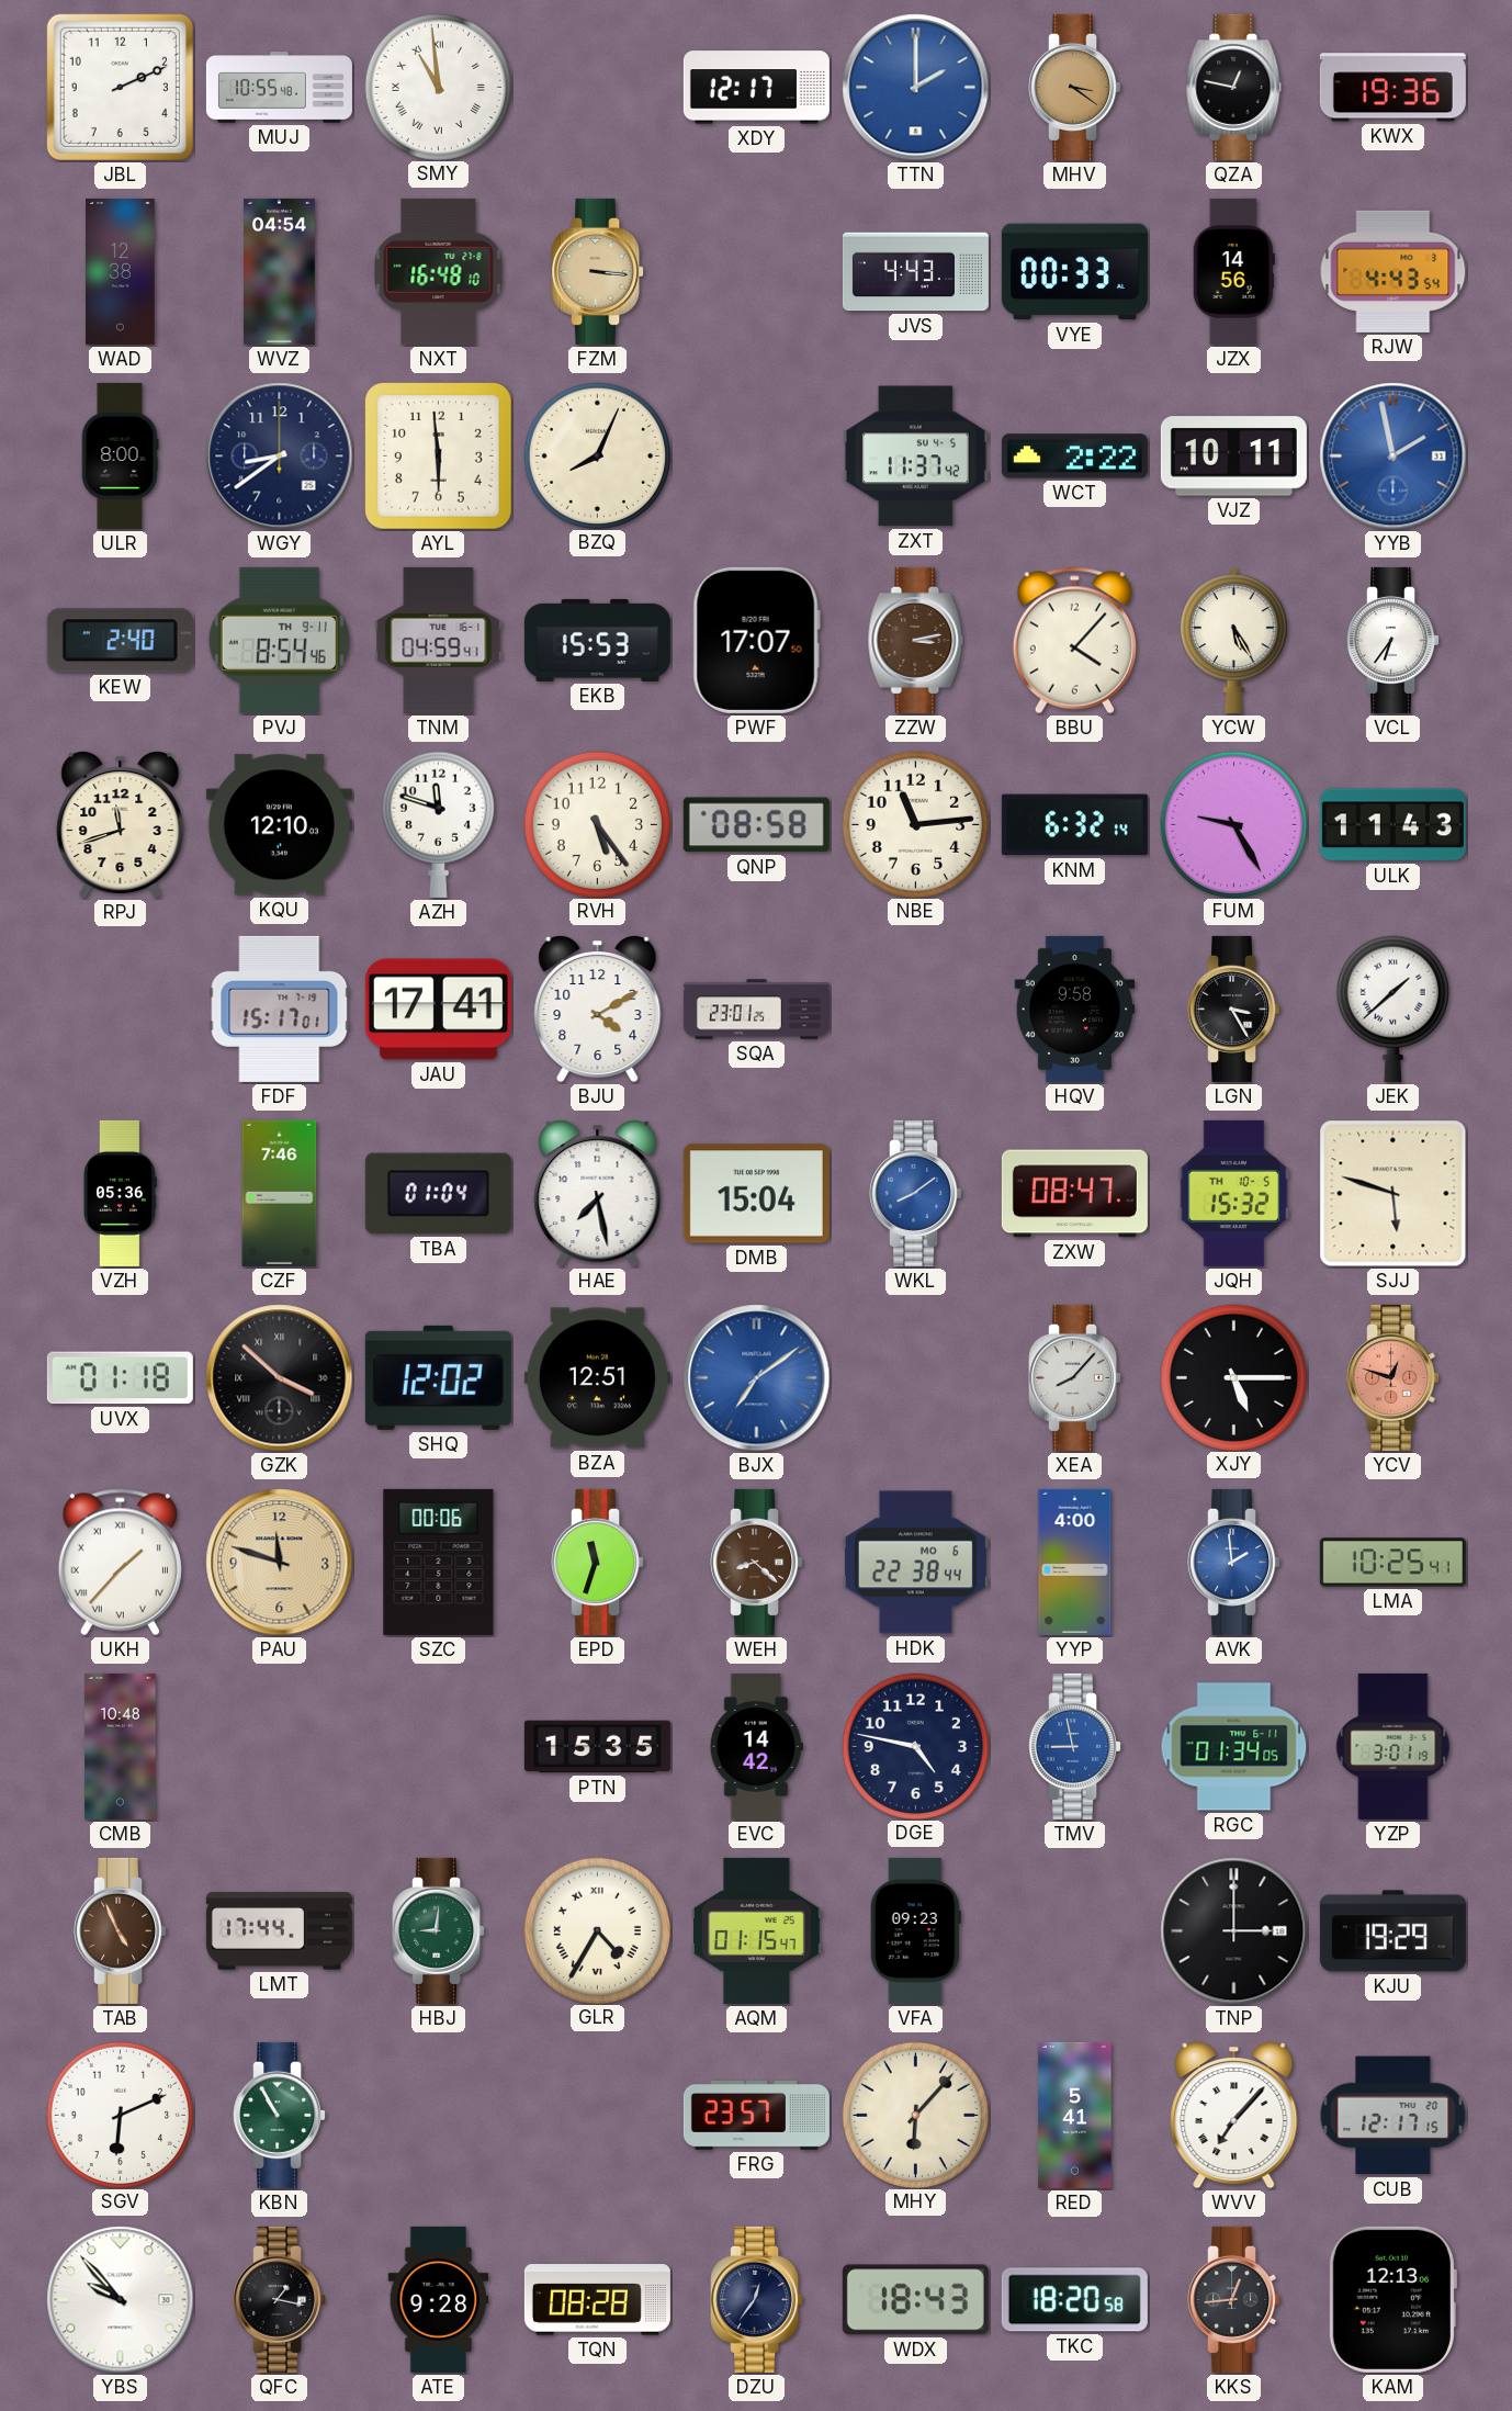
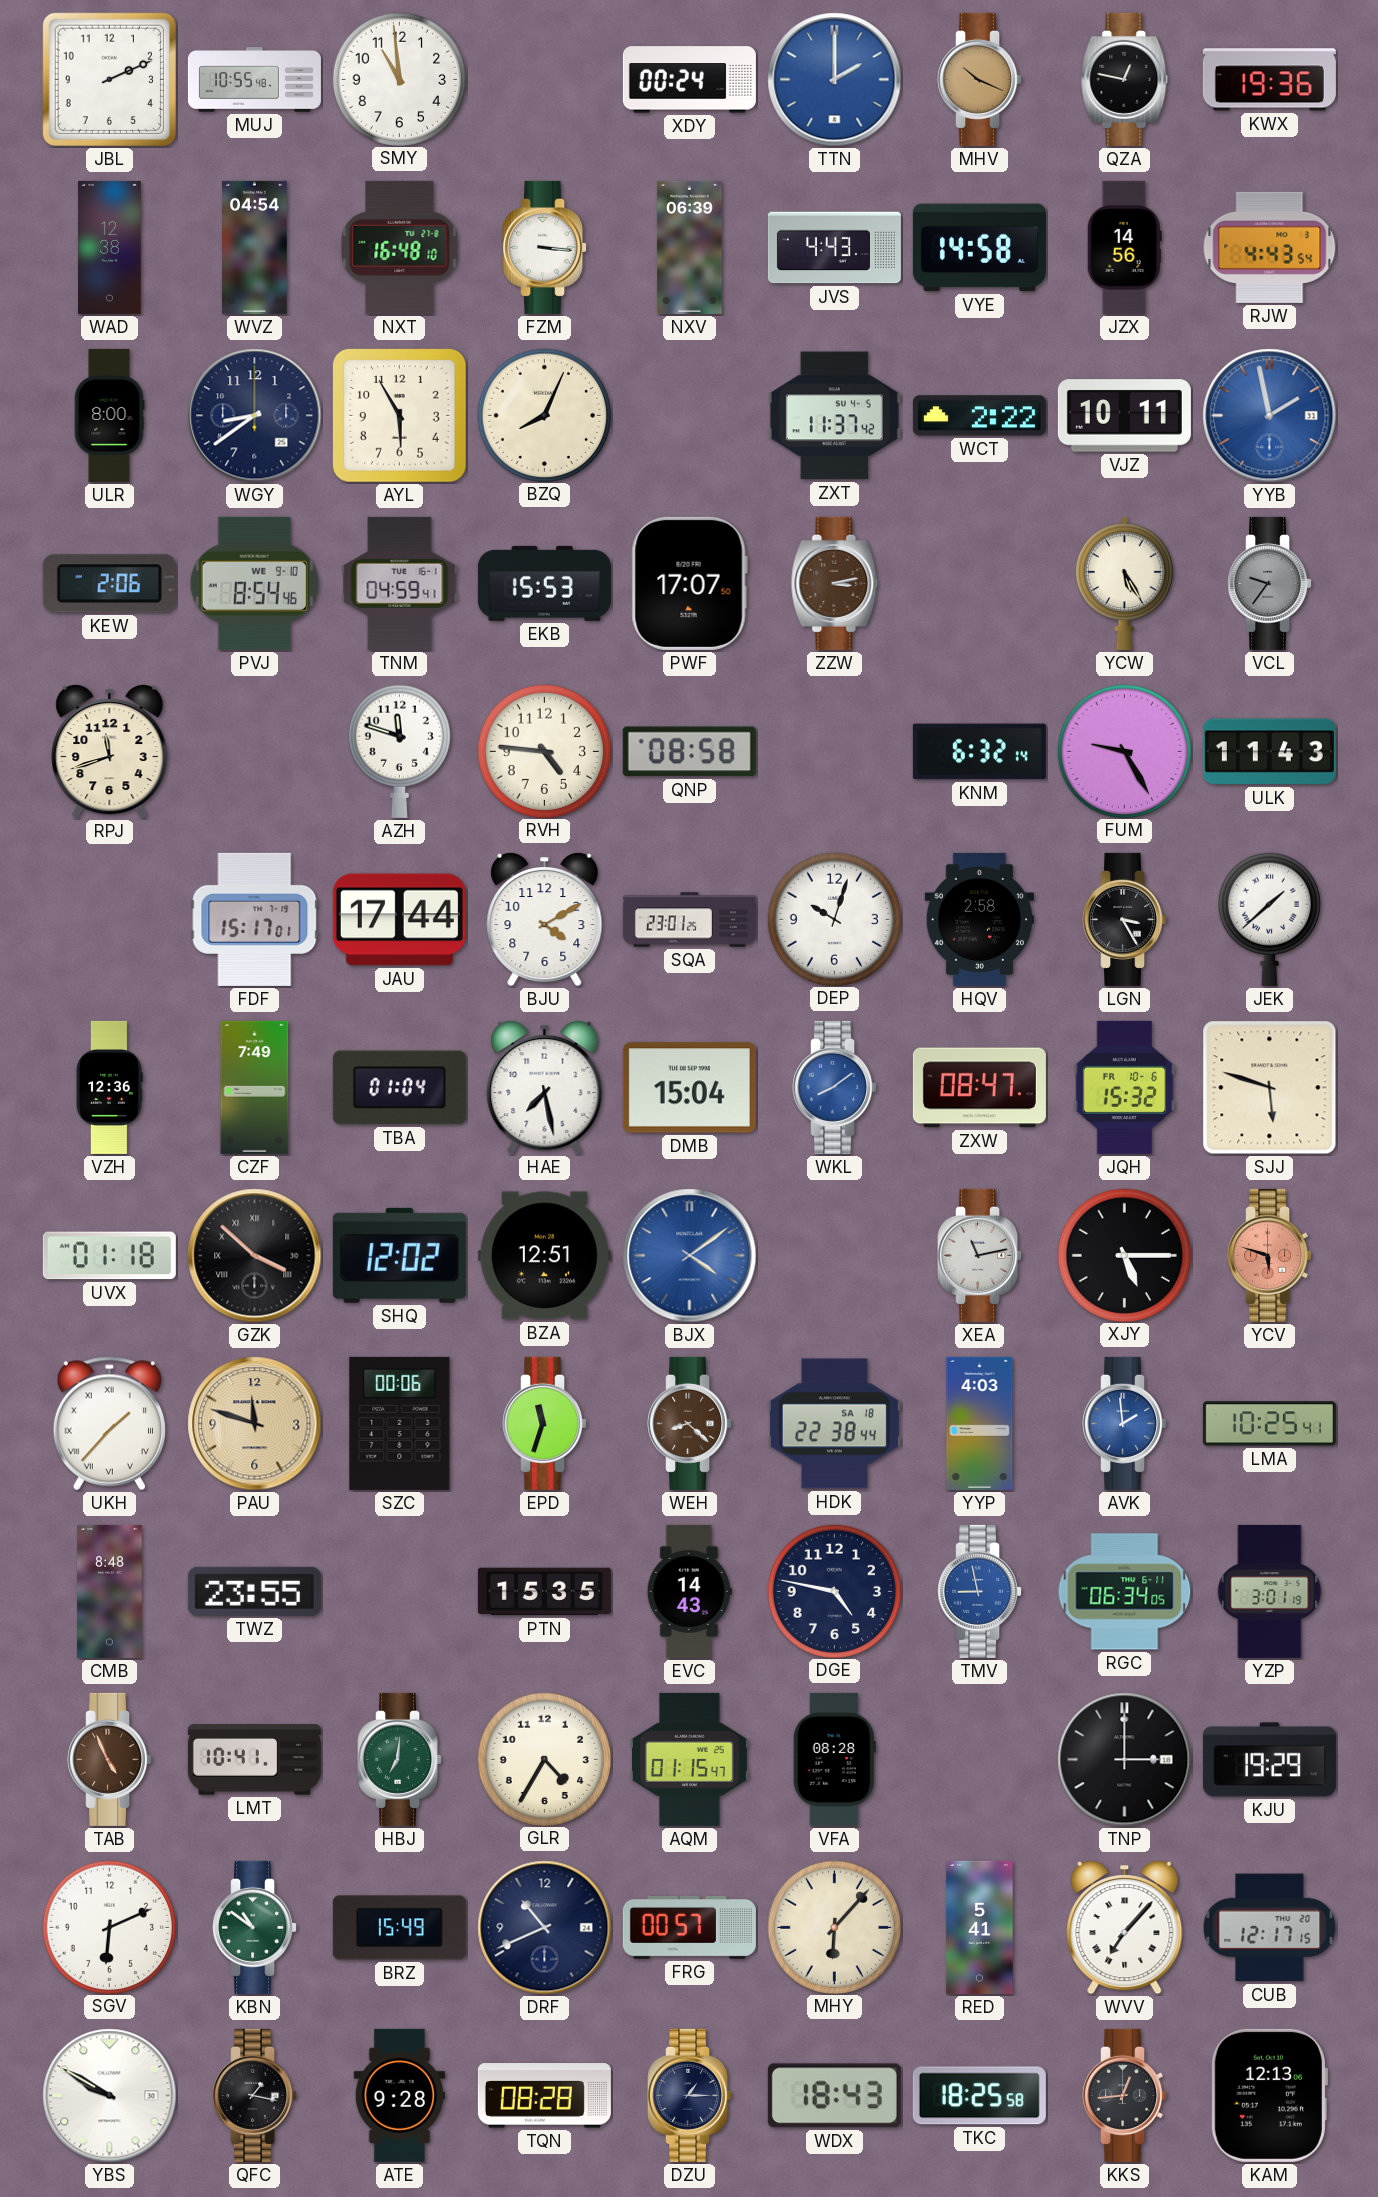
SMY numerals: Roman -> Arabic (399, 79)
XDY: 12:17 -> 00:24 (689, 80)
MHV: 3:21 -> 10:19 (980, 79)
FZM dial: champagne -> white (545, 247)
NXV: none -> 06:39 (690, 247)
VYE: 00:33 -> 14:58 (979, 248)
AYL: 5:59 -> 5:55 (399, 415)
KEW: 2:40 -> 2:06 (109, 584)
PVJ date: TH 9-11 -> WE 9-10 (254, 583)
BBU: 4:07 -> none (1074, 641)
VCL: 6:36 -> 9:36 (1270, 583)
VCL dial: white -> grey (1270, 583)
KQU: 12:10 -> none (279, 825)
RVH: 5:24 -> 4:46 (544, 751)
NBE: 11:14 -> none (915, 824)
JAU: 17:41 -> 17:44 (399, 920)
DEP: none -> 10:03 (834, 919)
HQV: 9:58 -> 2:58 (979, 919)
VZH: 05:36 -> 12:36 (109, 1087)
CZF: 7:46 -> 7:49 (255, 1087)
JQH date: TH 10-5 -> FR 10-6 (1125, 1087)
BJX: 7:09 -> 4:09 (690, 1256)
XEA: 8:07 -> 11:13 (980, 1255)
YCV: 12:48 -> 5:48 (1270, 1255)
HDK date: MO 6 -> SA 18 (834, 1424)
YYP: 4:00 -> 4:03 (980, 1423)
CMB: 10:48 -> 8:48 (110, 1591)
TWZ: none -> 23:55 (254, 1591)
EVC: 14:42 -> 14:43 (689, 1591)
RGC: 01:34 -> 06:34 (1125, 1592)
LMT: 17:44 -> 10:41 (254, 1760)
HBJ: 9:01 -> 7:01 (400, 1759)
GLR numerals: Roman -> Arabic (544, 1759)
VFA: 09:23 -> 08:28 (834, 1759)
KBN: 10:55 -> 10:51 (255, 1927)
BRZ: none -> 15:49 (399, 1928)
DRF: none -> 10:41 (545, 1928)
FRG: 23:57 -> 00:57 (689, 1927)
YBS: 9:53 -> 9:50 (110, 2096)
DZU: 12:36 -> 1:15 (690, 2095)
TKC: 18:20 -> 18:25 (979, 2096)
